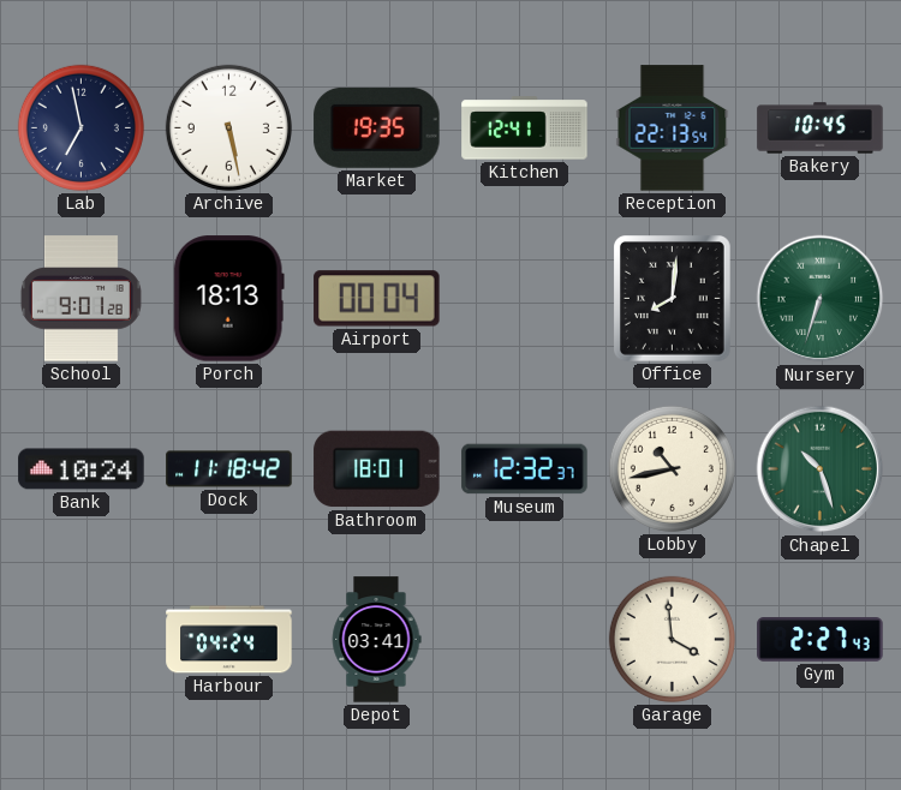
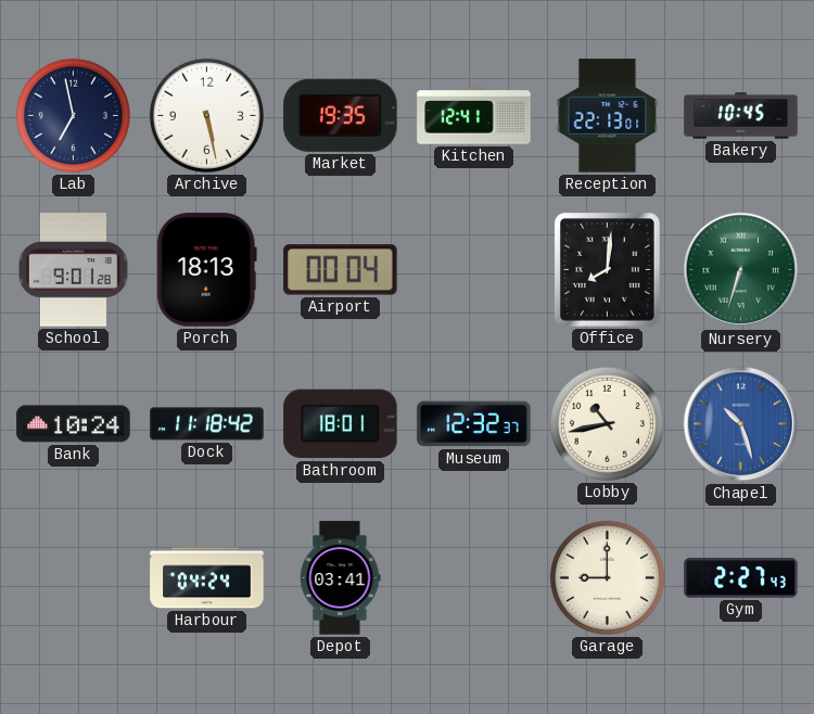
Reception: 22:13:54 -> 22:13:01 (608, 116)
Chapel dial: green -> blue (741, 424)
Garage: 3:59 -> 9:00 (607, 577)
